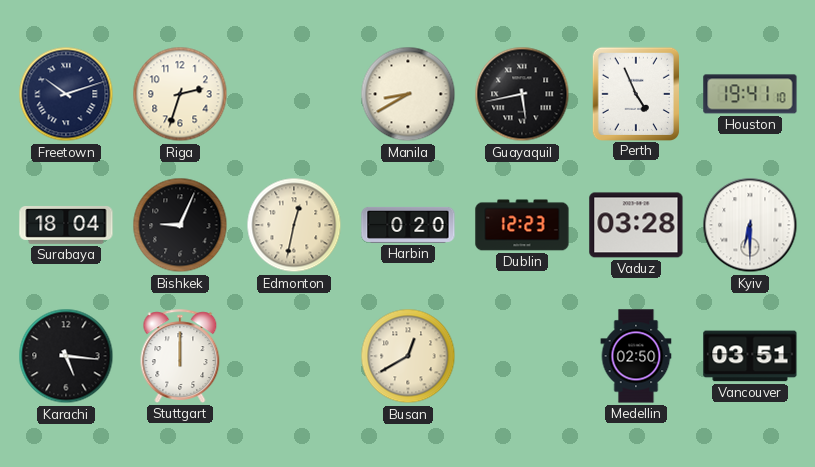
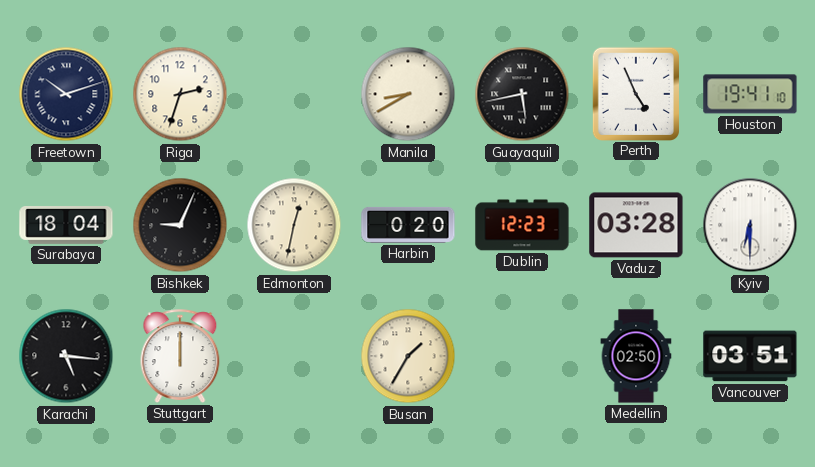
Busan: 12:40 -> 1:35 (408, 356)
